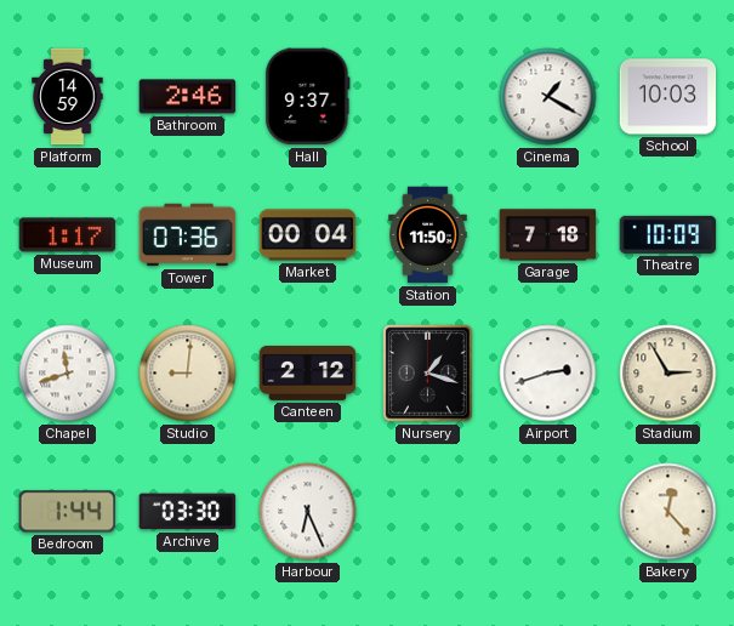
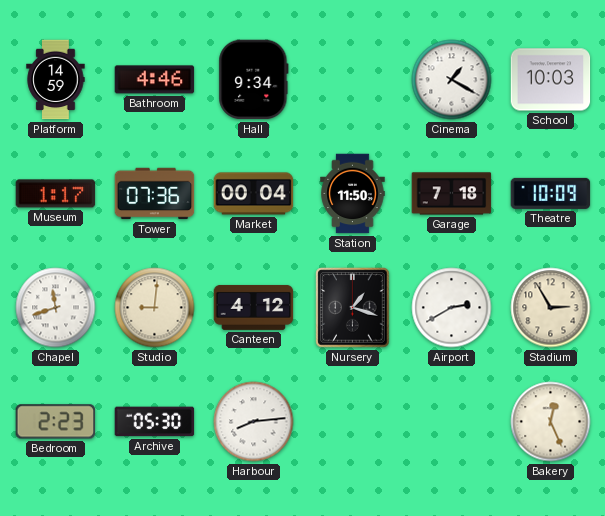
Bathroom: 2:46 -> 4:46 (155, 80)
Hall: 9:37 -> 9:34 (254, 80)
Canteen: 2:12 -> 4:12 (254, 307)
Airport: 2:42 -> 2:40 (452, 308)
Bedroom: 1:44 -> 2:23 (56, 422)
Archive: 03:30 -> 05:30 (155, 422)
Harbour: 6:26 -> 8:14 (254, 422)
Bakery: 12:23 -> 12:26 (551, 422)
